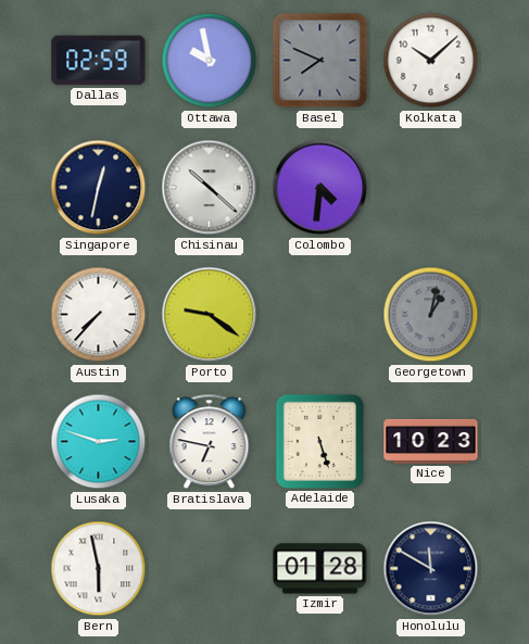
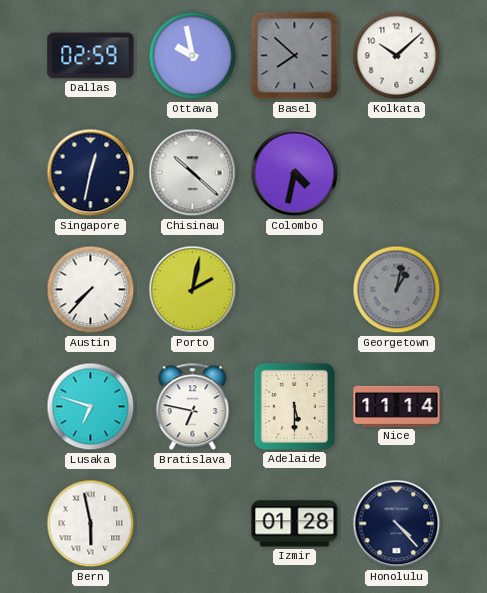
Basel: 7:49 -> 7:52 (295, 56)
Colombo: 4:31 -> 4:32 (295, 173)
Porto: 9:21 -> 2:02 (193, 290)
Lusaka: 2:48 -> 6:48 (91, 407)
Adelaide: 5:27 -> 5:30 (294, 406)
Nice: 10:23 -> 11:14 (397, 406)
Honolulu: 11:50 -> 4:23 (397, 524)
